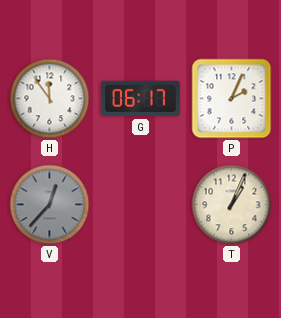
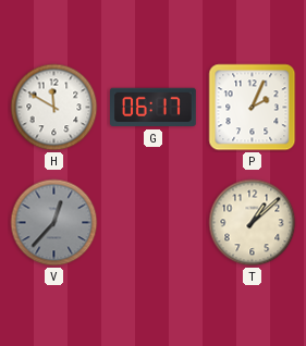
H: 11:54 -> 11:50 (54, 108)
T: 1:04 -> 1:08 (253, 223)
